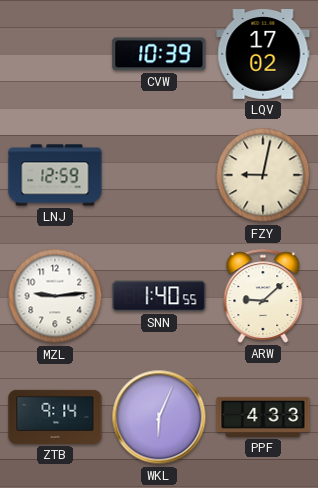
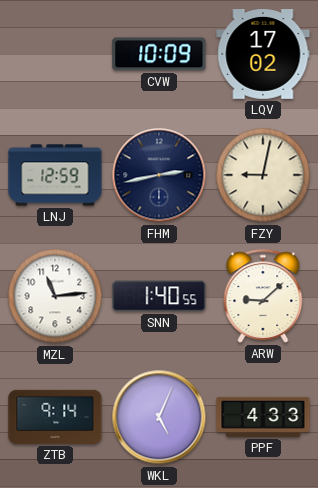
CVW: 10:39 -> 10:09 (159, 54)
FHM: none -> 2:43 (159, 175)
MZL: 9:14 -> 11:14 (55, 296)
WKL: 6:04 -> 5:04 (159, 417)
